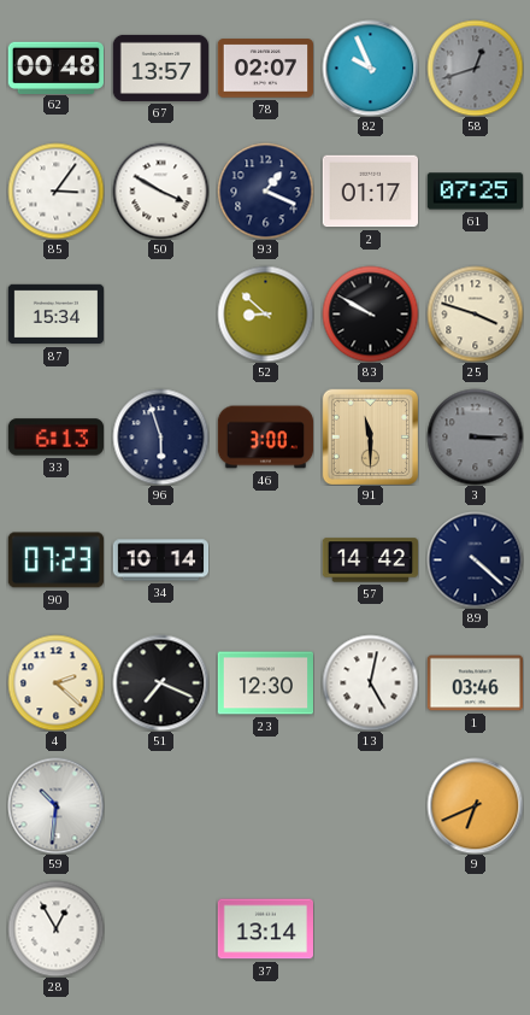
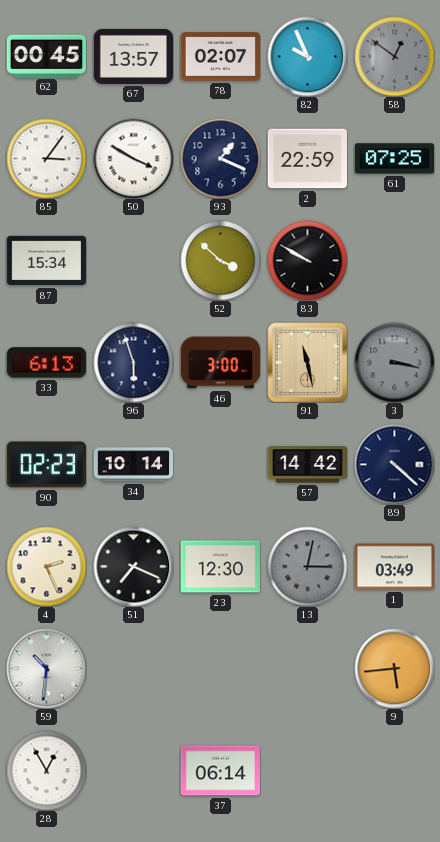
62: 00:48 -> 00:45 (46, 56)
58: 12:42 -> 12:51 (394, 56)
2: 01:17 -> 22:59 (307, 159)
52: 8:52 -> 3:52 (220, 260)
25: 3:48 -> none (475, 313)
91: 11:30 -> 11:28 (307, 362)
3: 3:15 -> 3:17 (394, 362)
90: 07:23 -> 02:23 (46, 465)
4: 2:22 -> 2:26 (46, 566)
13: 5:02 -> 3:02 (307, 566)
13 dial: white -> grey (307, 566)
1: 03:46 -> 03:49 (394, 567)
9: 6:41 -> 5:44 (394, 668)
37: 13:14 -> 06:14 (220, 771)
